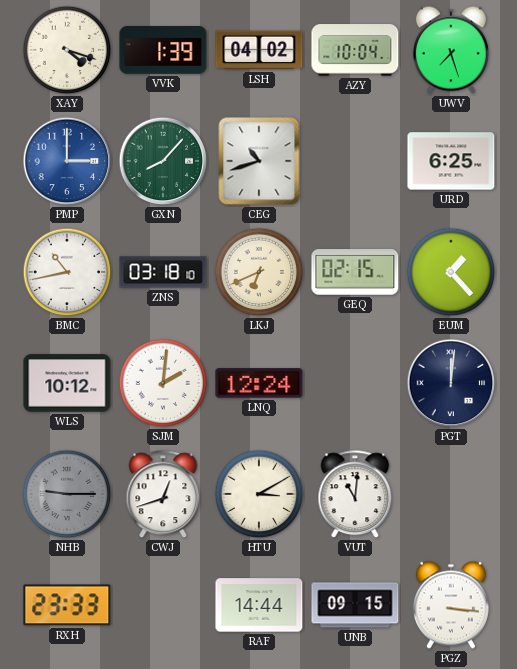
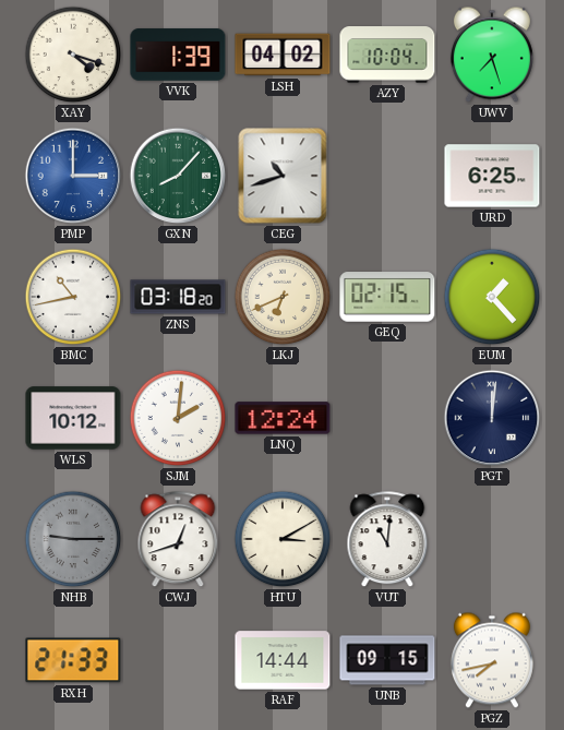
ZNS: 03:18:10 -> 03:18:20 (178, 297)
RXH: 23:33 -> 21:33 (73, 660)
PGZ: 3:16 -> 7:43 (492, 660)
